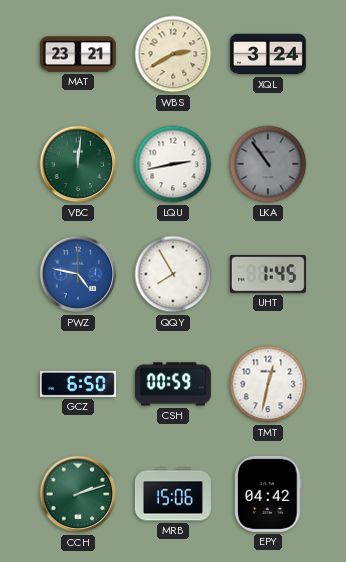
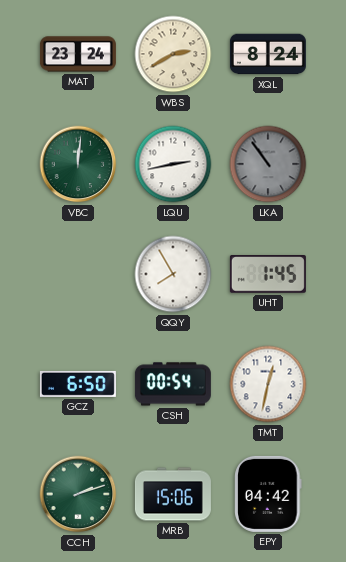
MAT: 23:21 -> 23:24 (78, 54)
XQL: 3:24 -> 8:24 (268, 54)
PWZ: 4:47 -> none (78, 274)
CSH: 00:59 -> 00:54 (173, 384)
